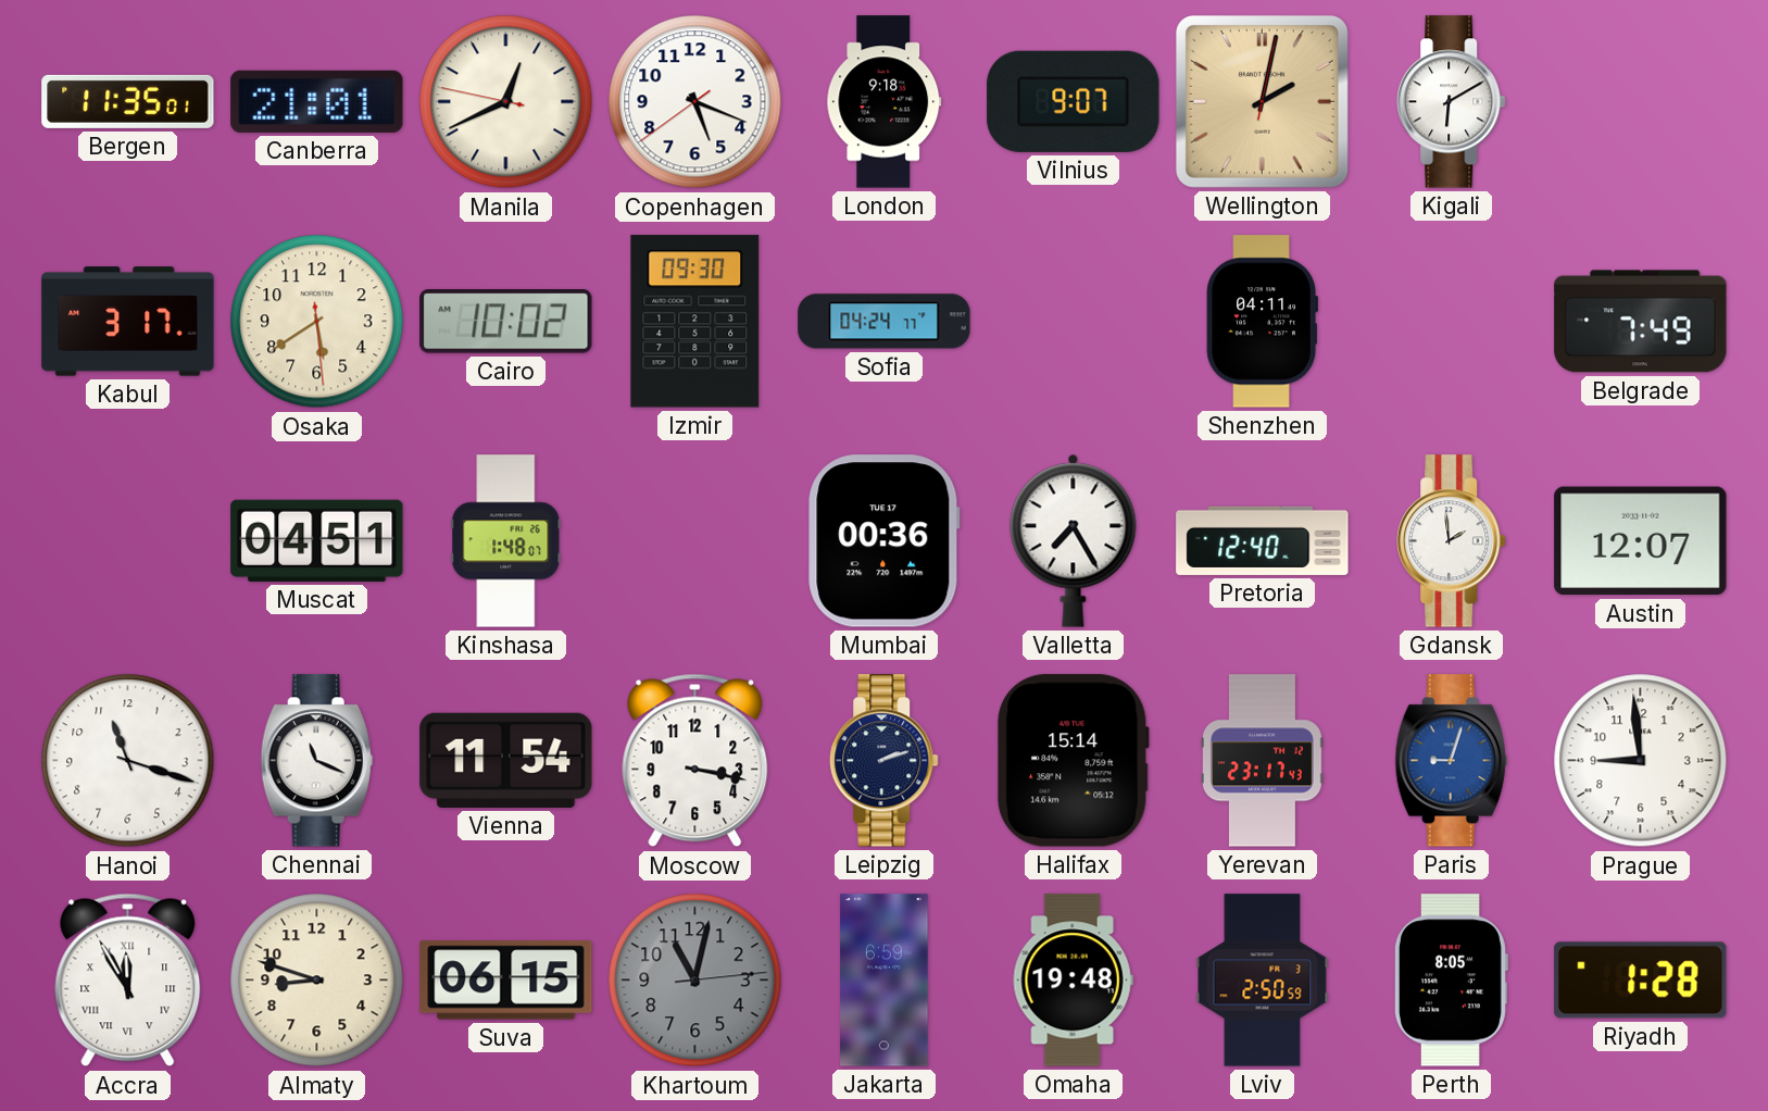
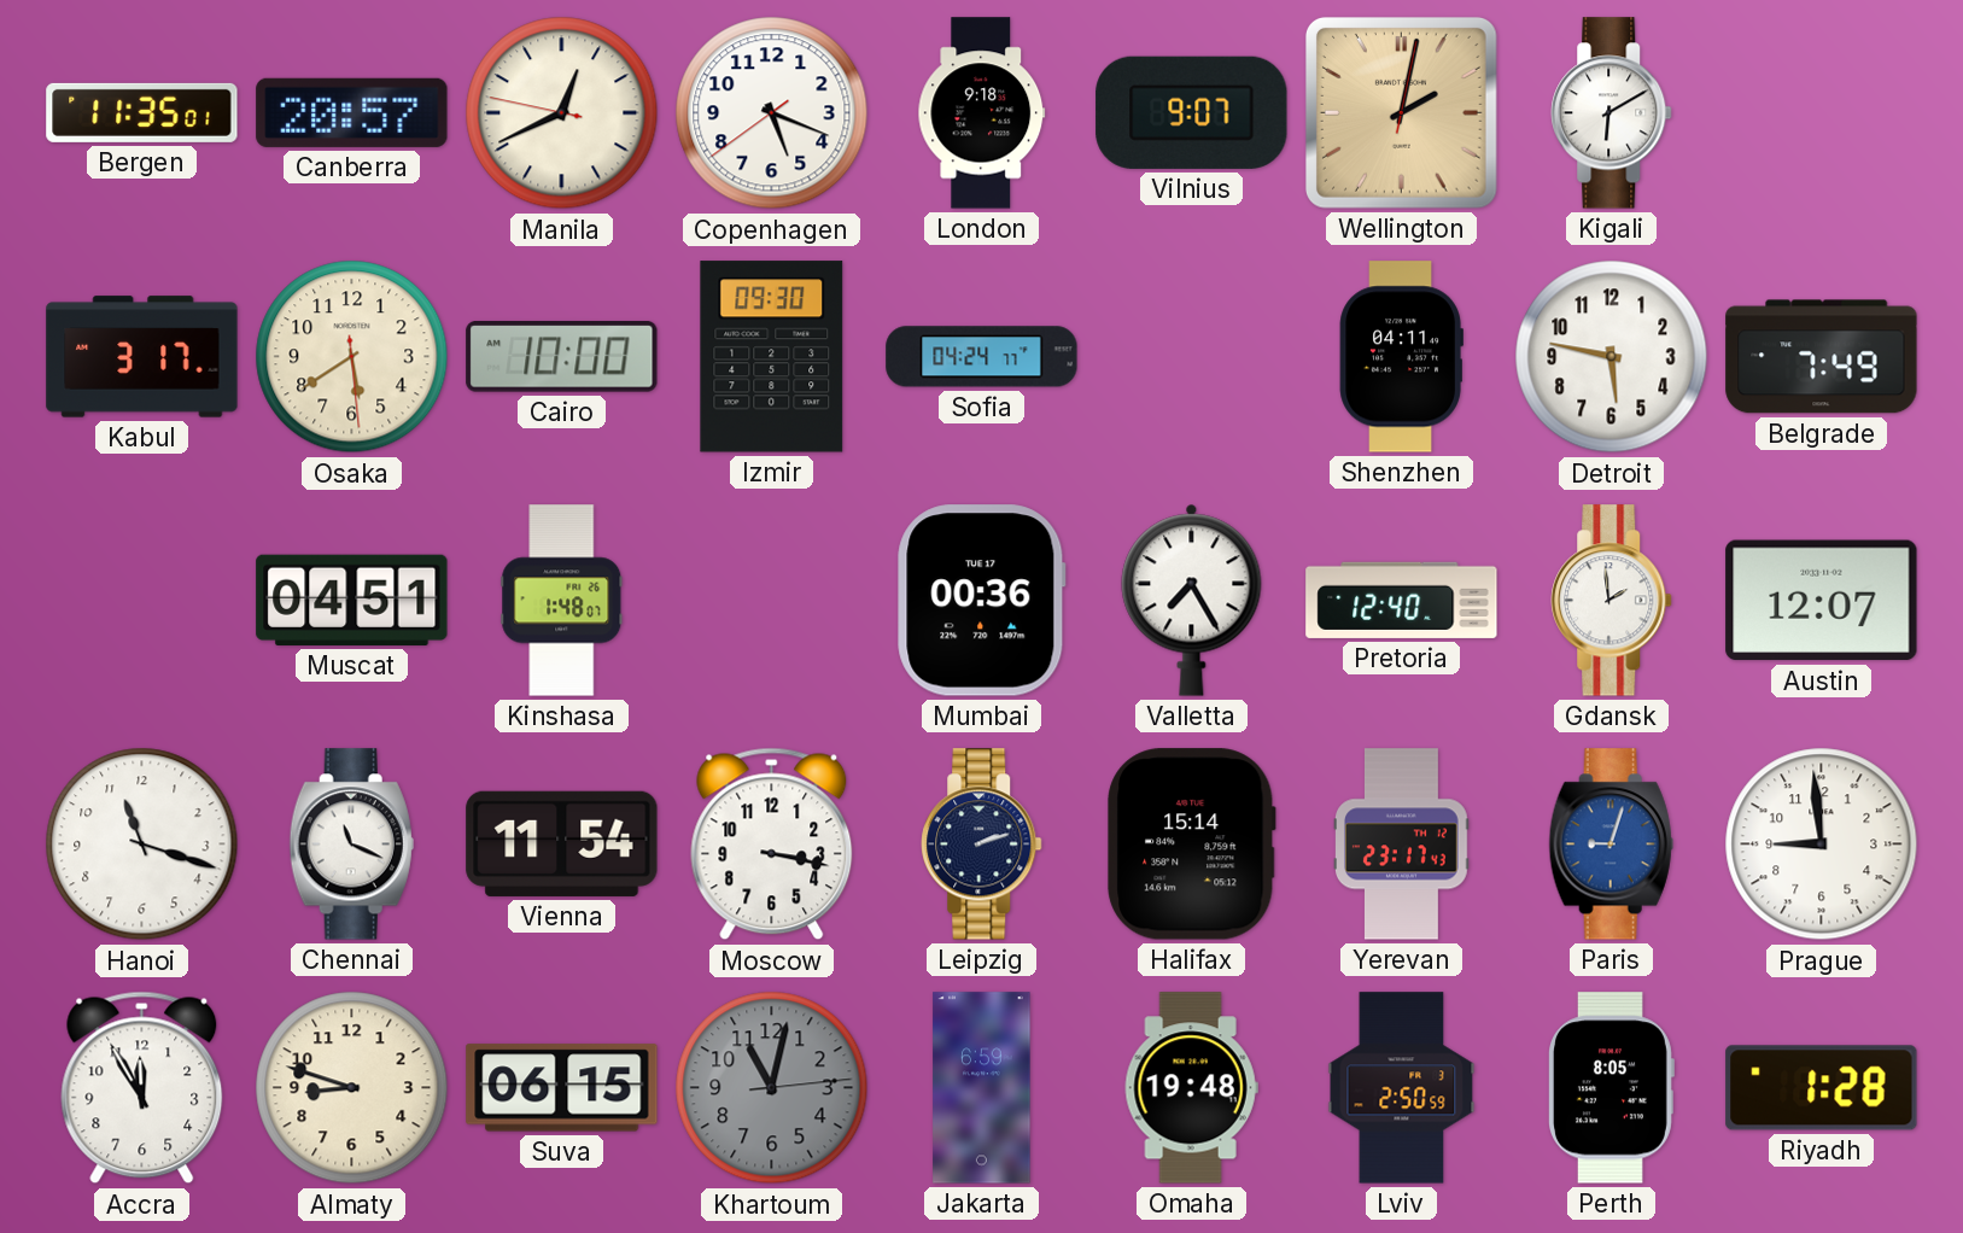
Canberra: 21:01 -> 20:57 (352, 112)
Cairo: 10:02 -> 10:00 (562, 357)
Detroit: none -> 5:47 (1612, 357)
Accra numerals: Roman -> Arabic (142, 1088)
